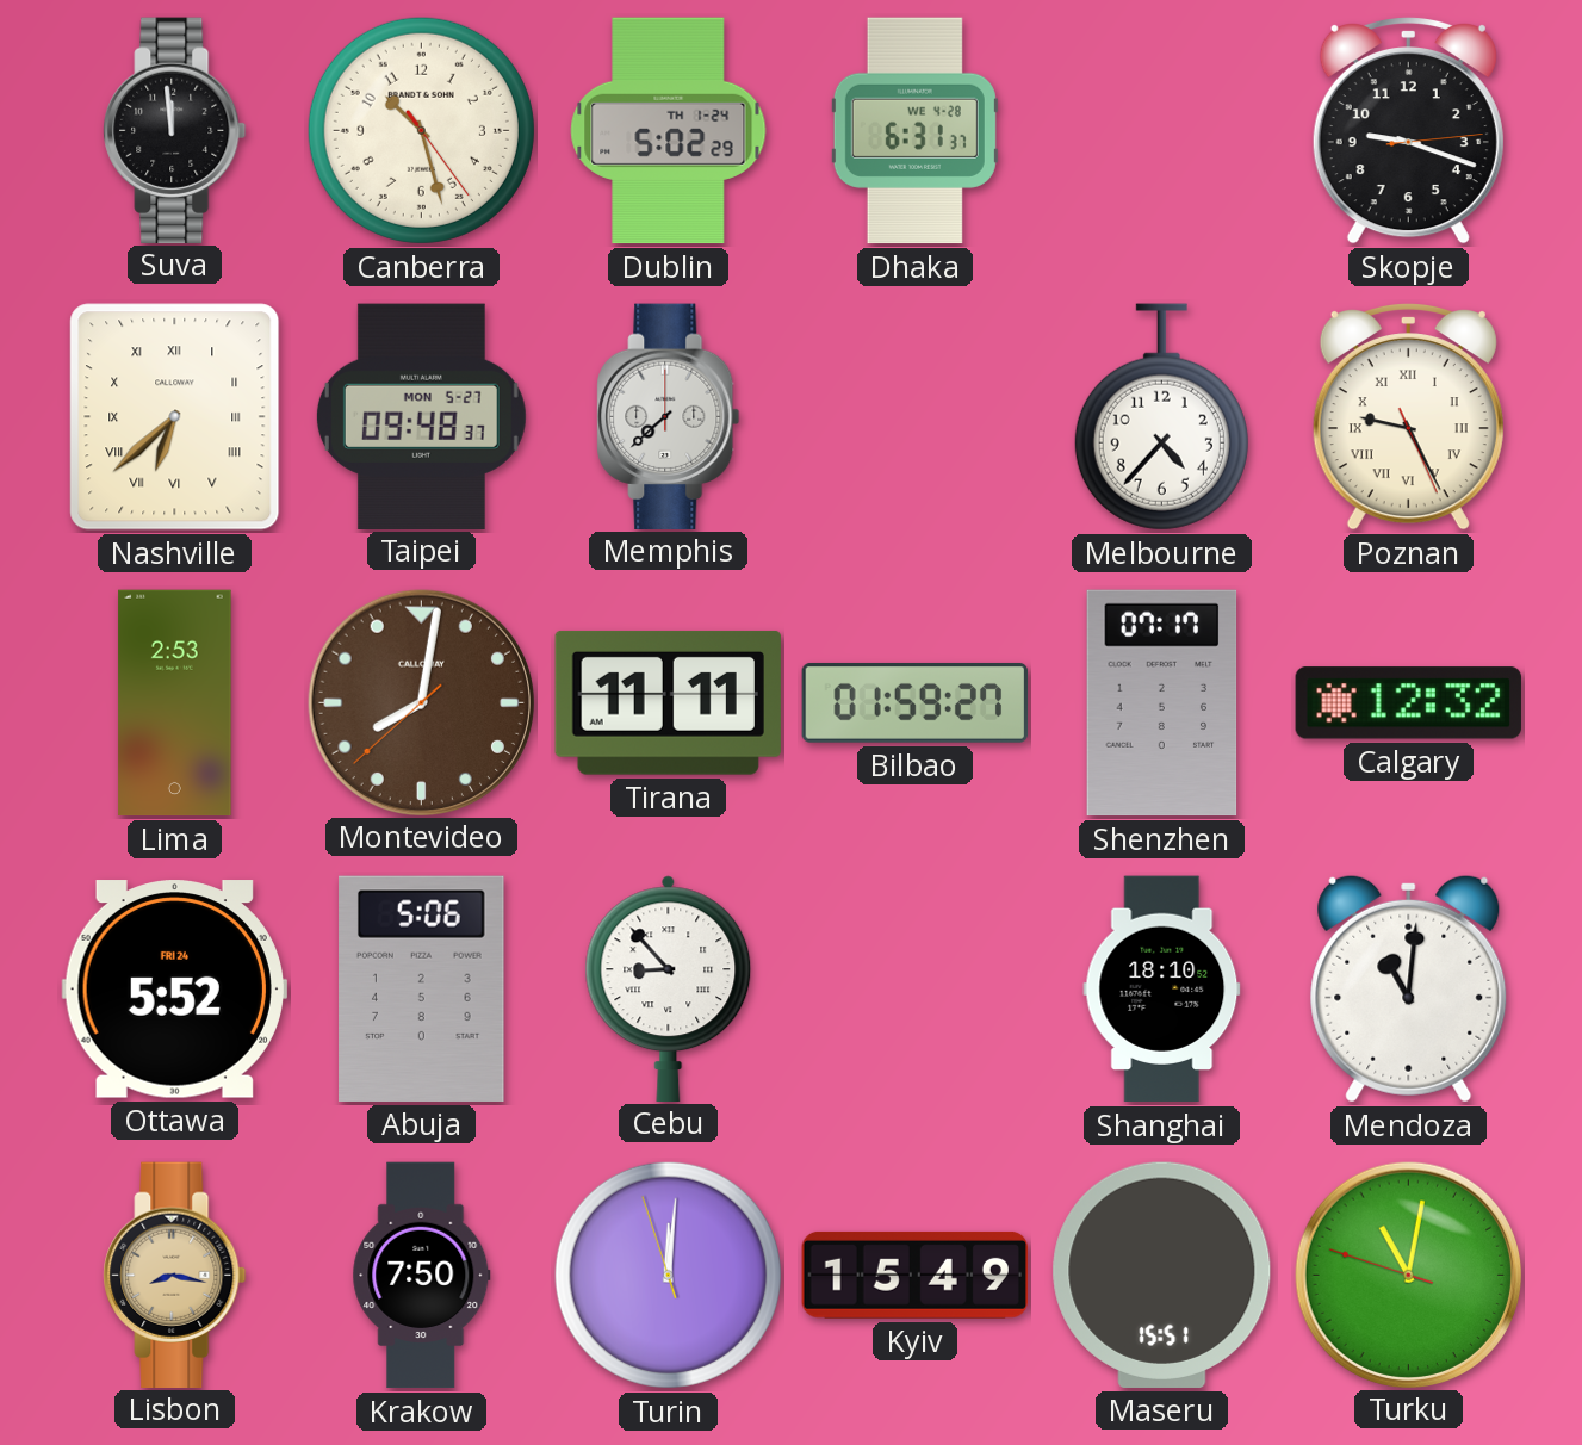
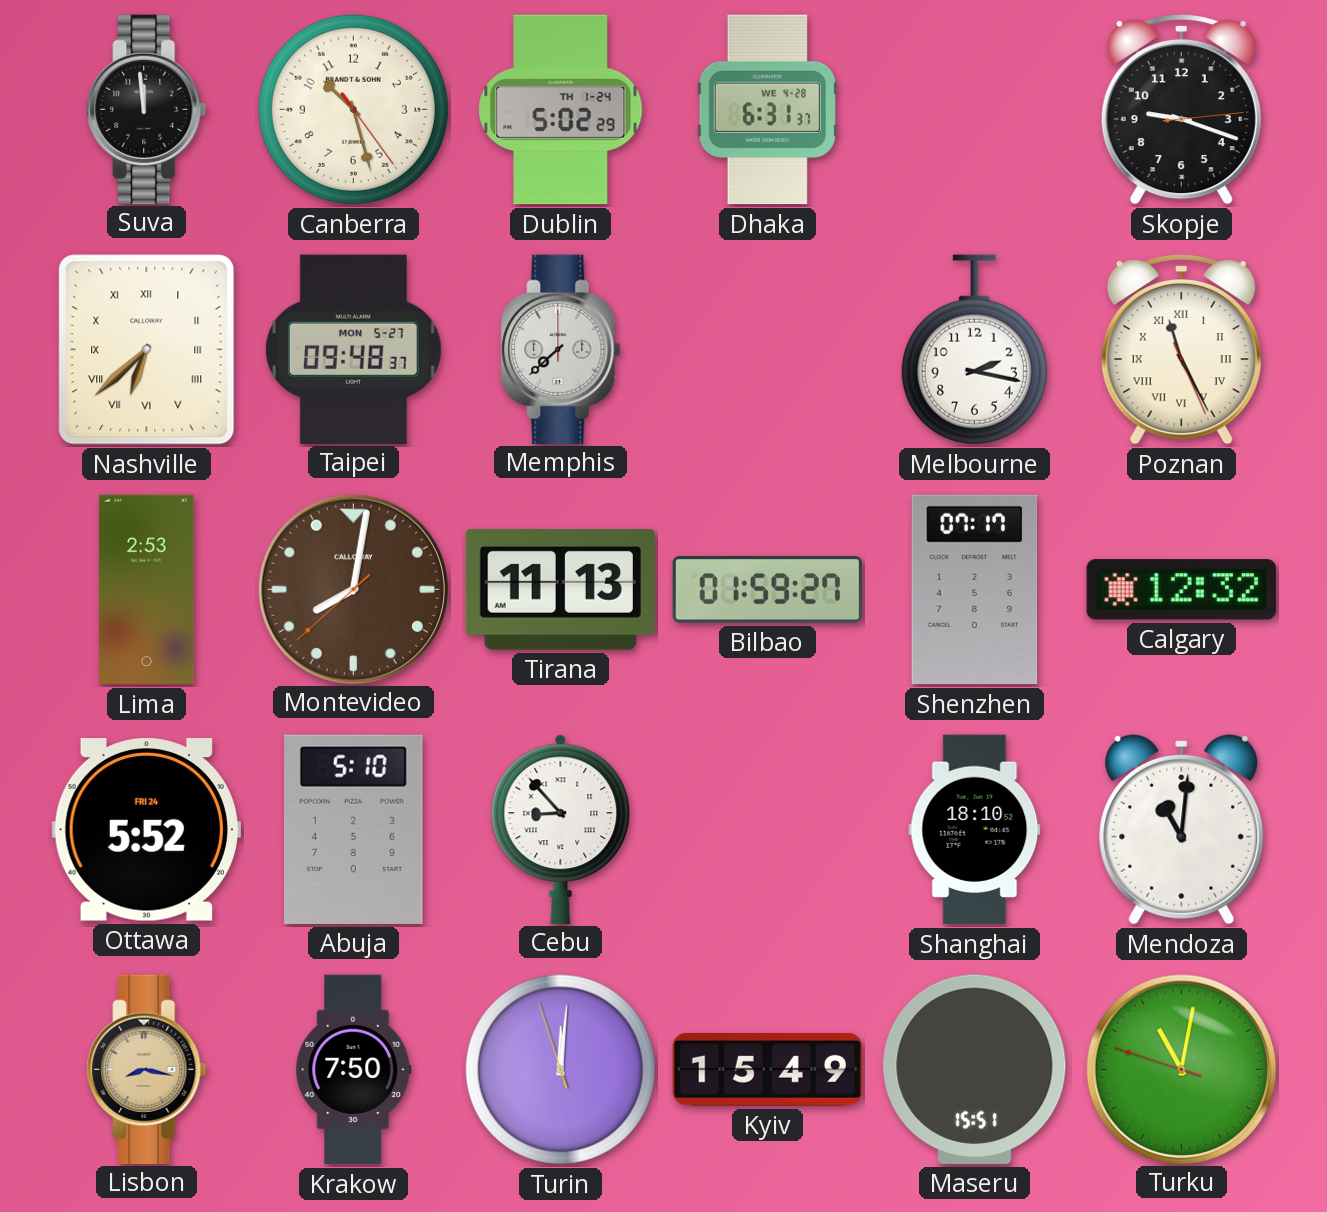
Melbourne: 4:37 -> 2:17 (974, 350)
Poznan: 9:25 -> 11:25 (1181, 349)
Tirana: 11:11 -> 11:13 (560, 590)
Abuja: 5:06 -> 5:10 (354, 829)
